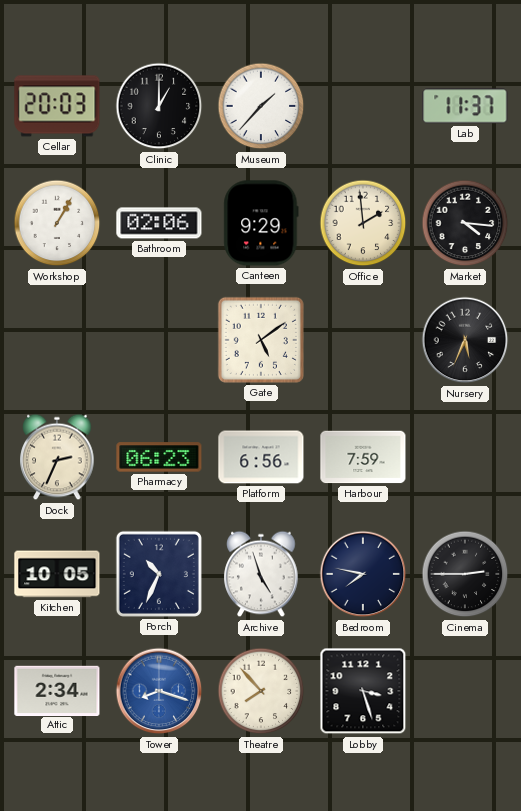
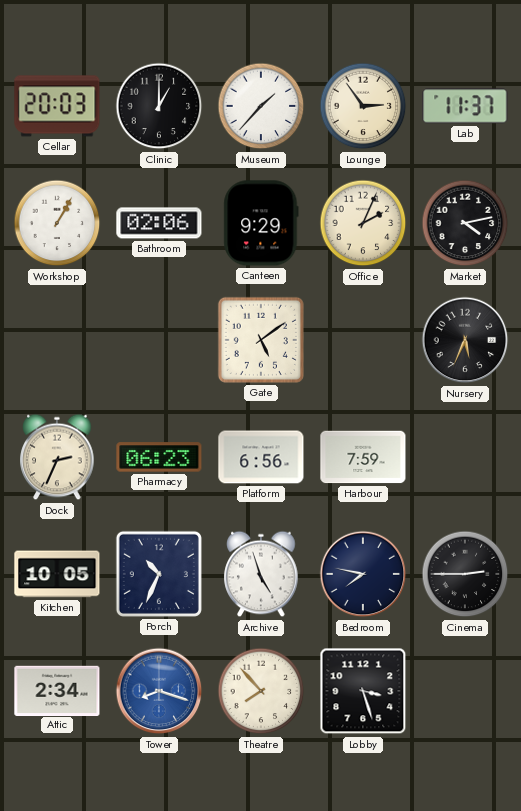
Lounge: none -> 2:54 (363, 106)
Office: 1:59 -> 2:04 (363, 223)
Market: 4:16 -> 4:13 (465, 223)
